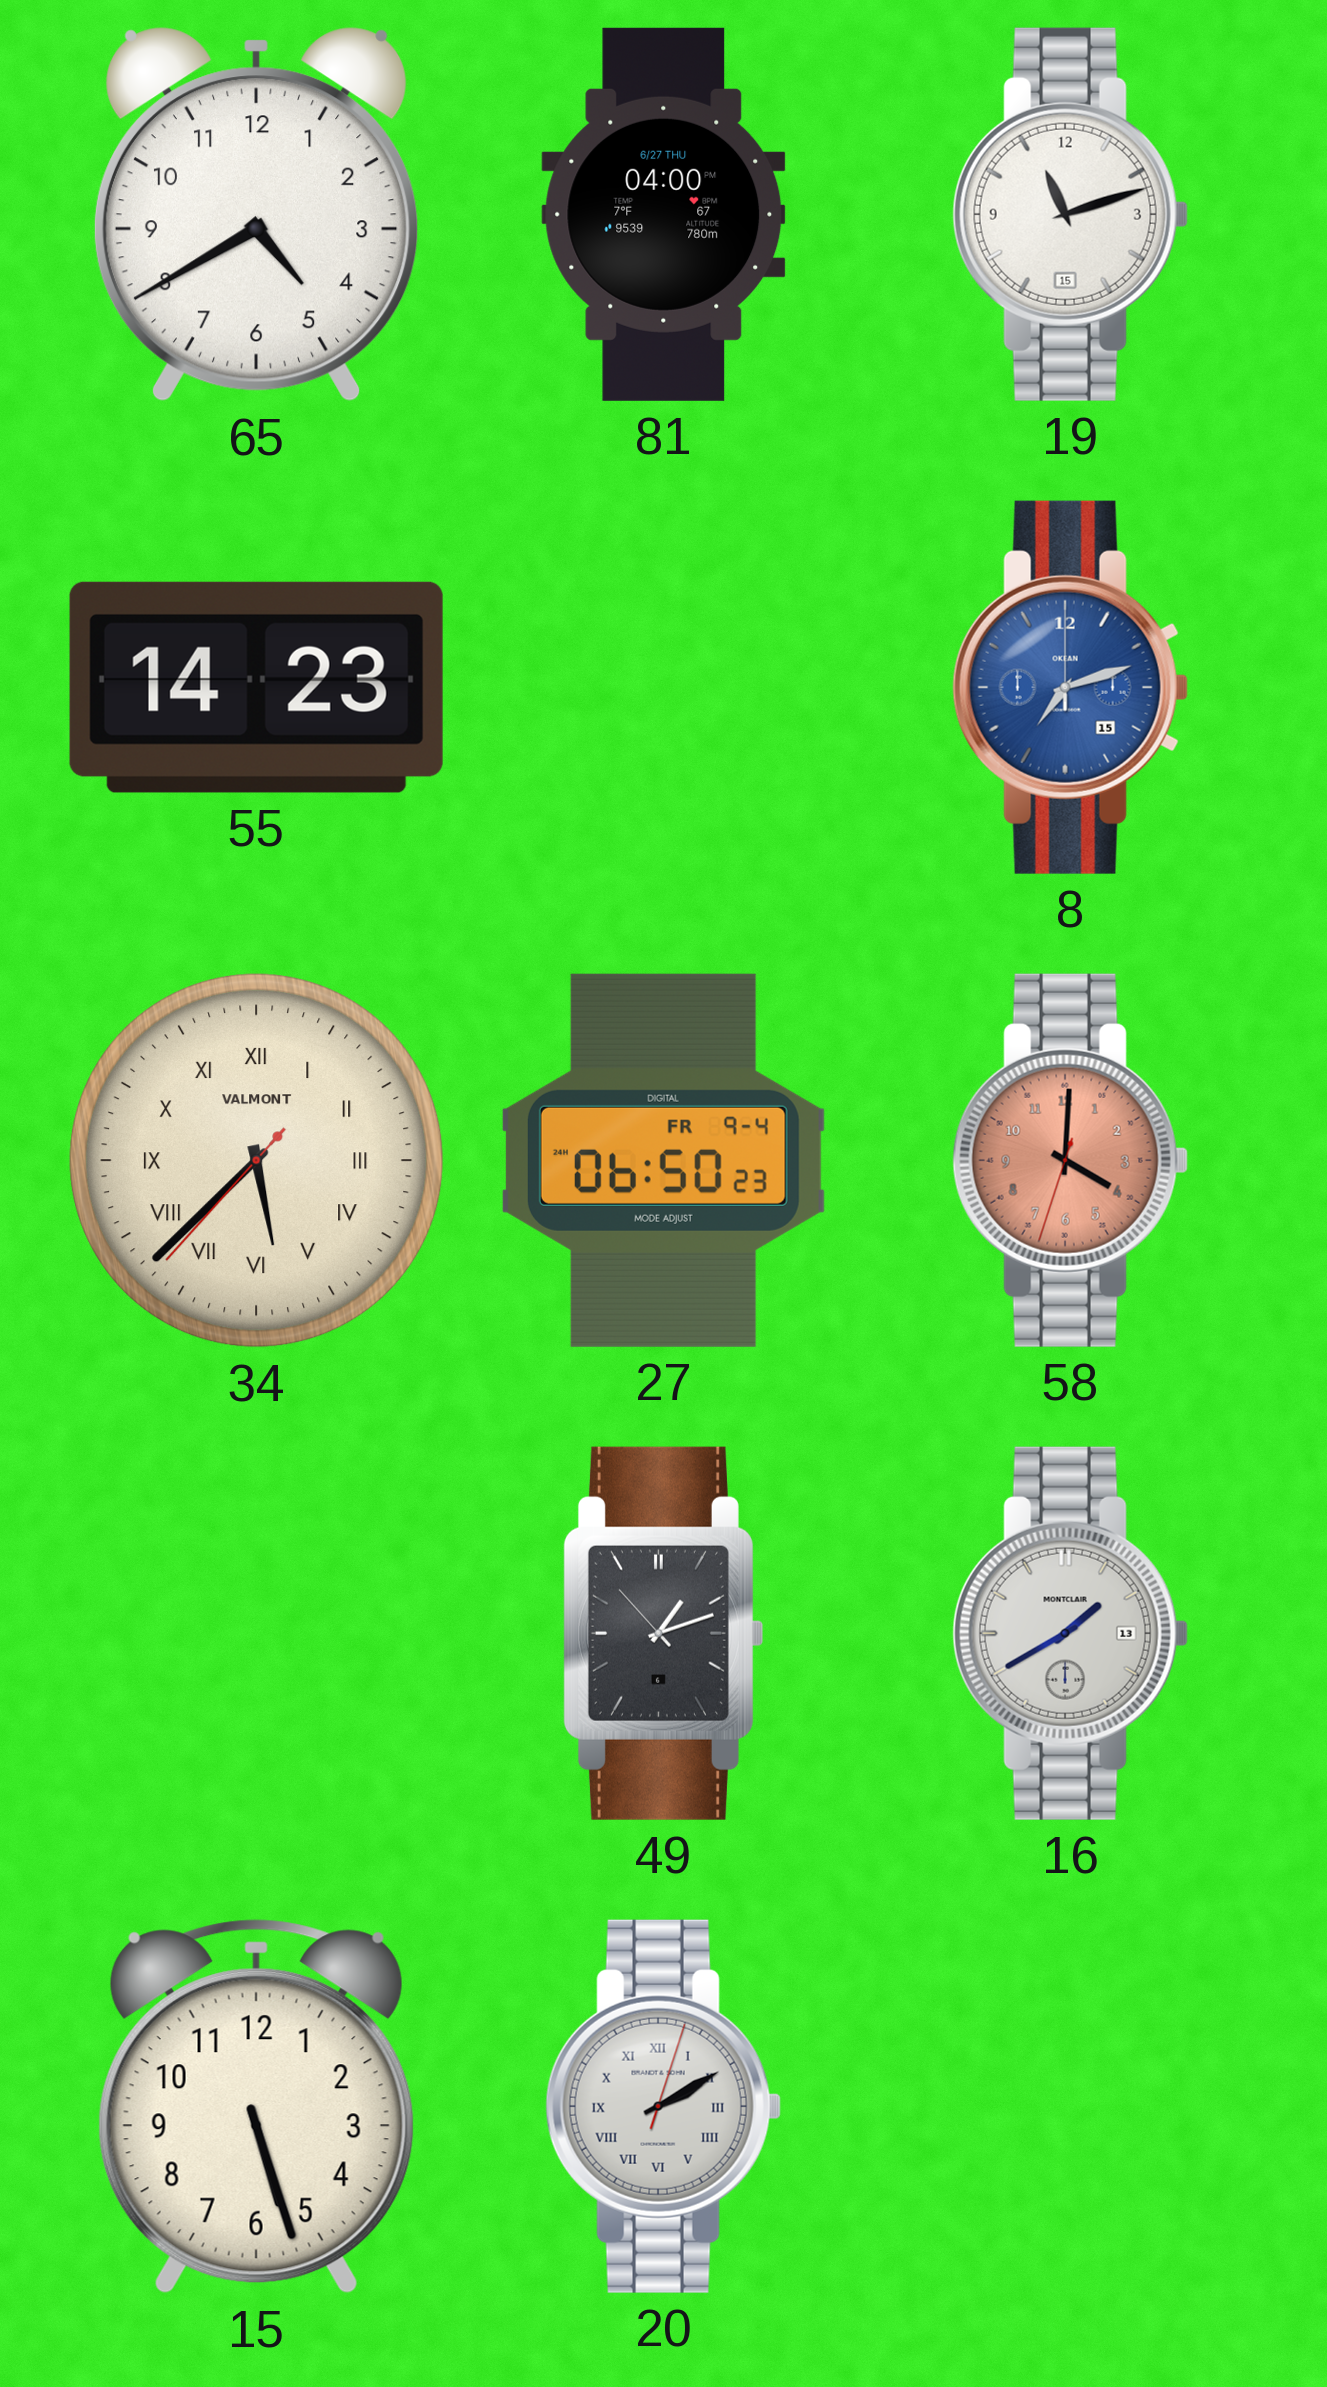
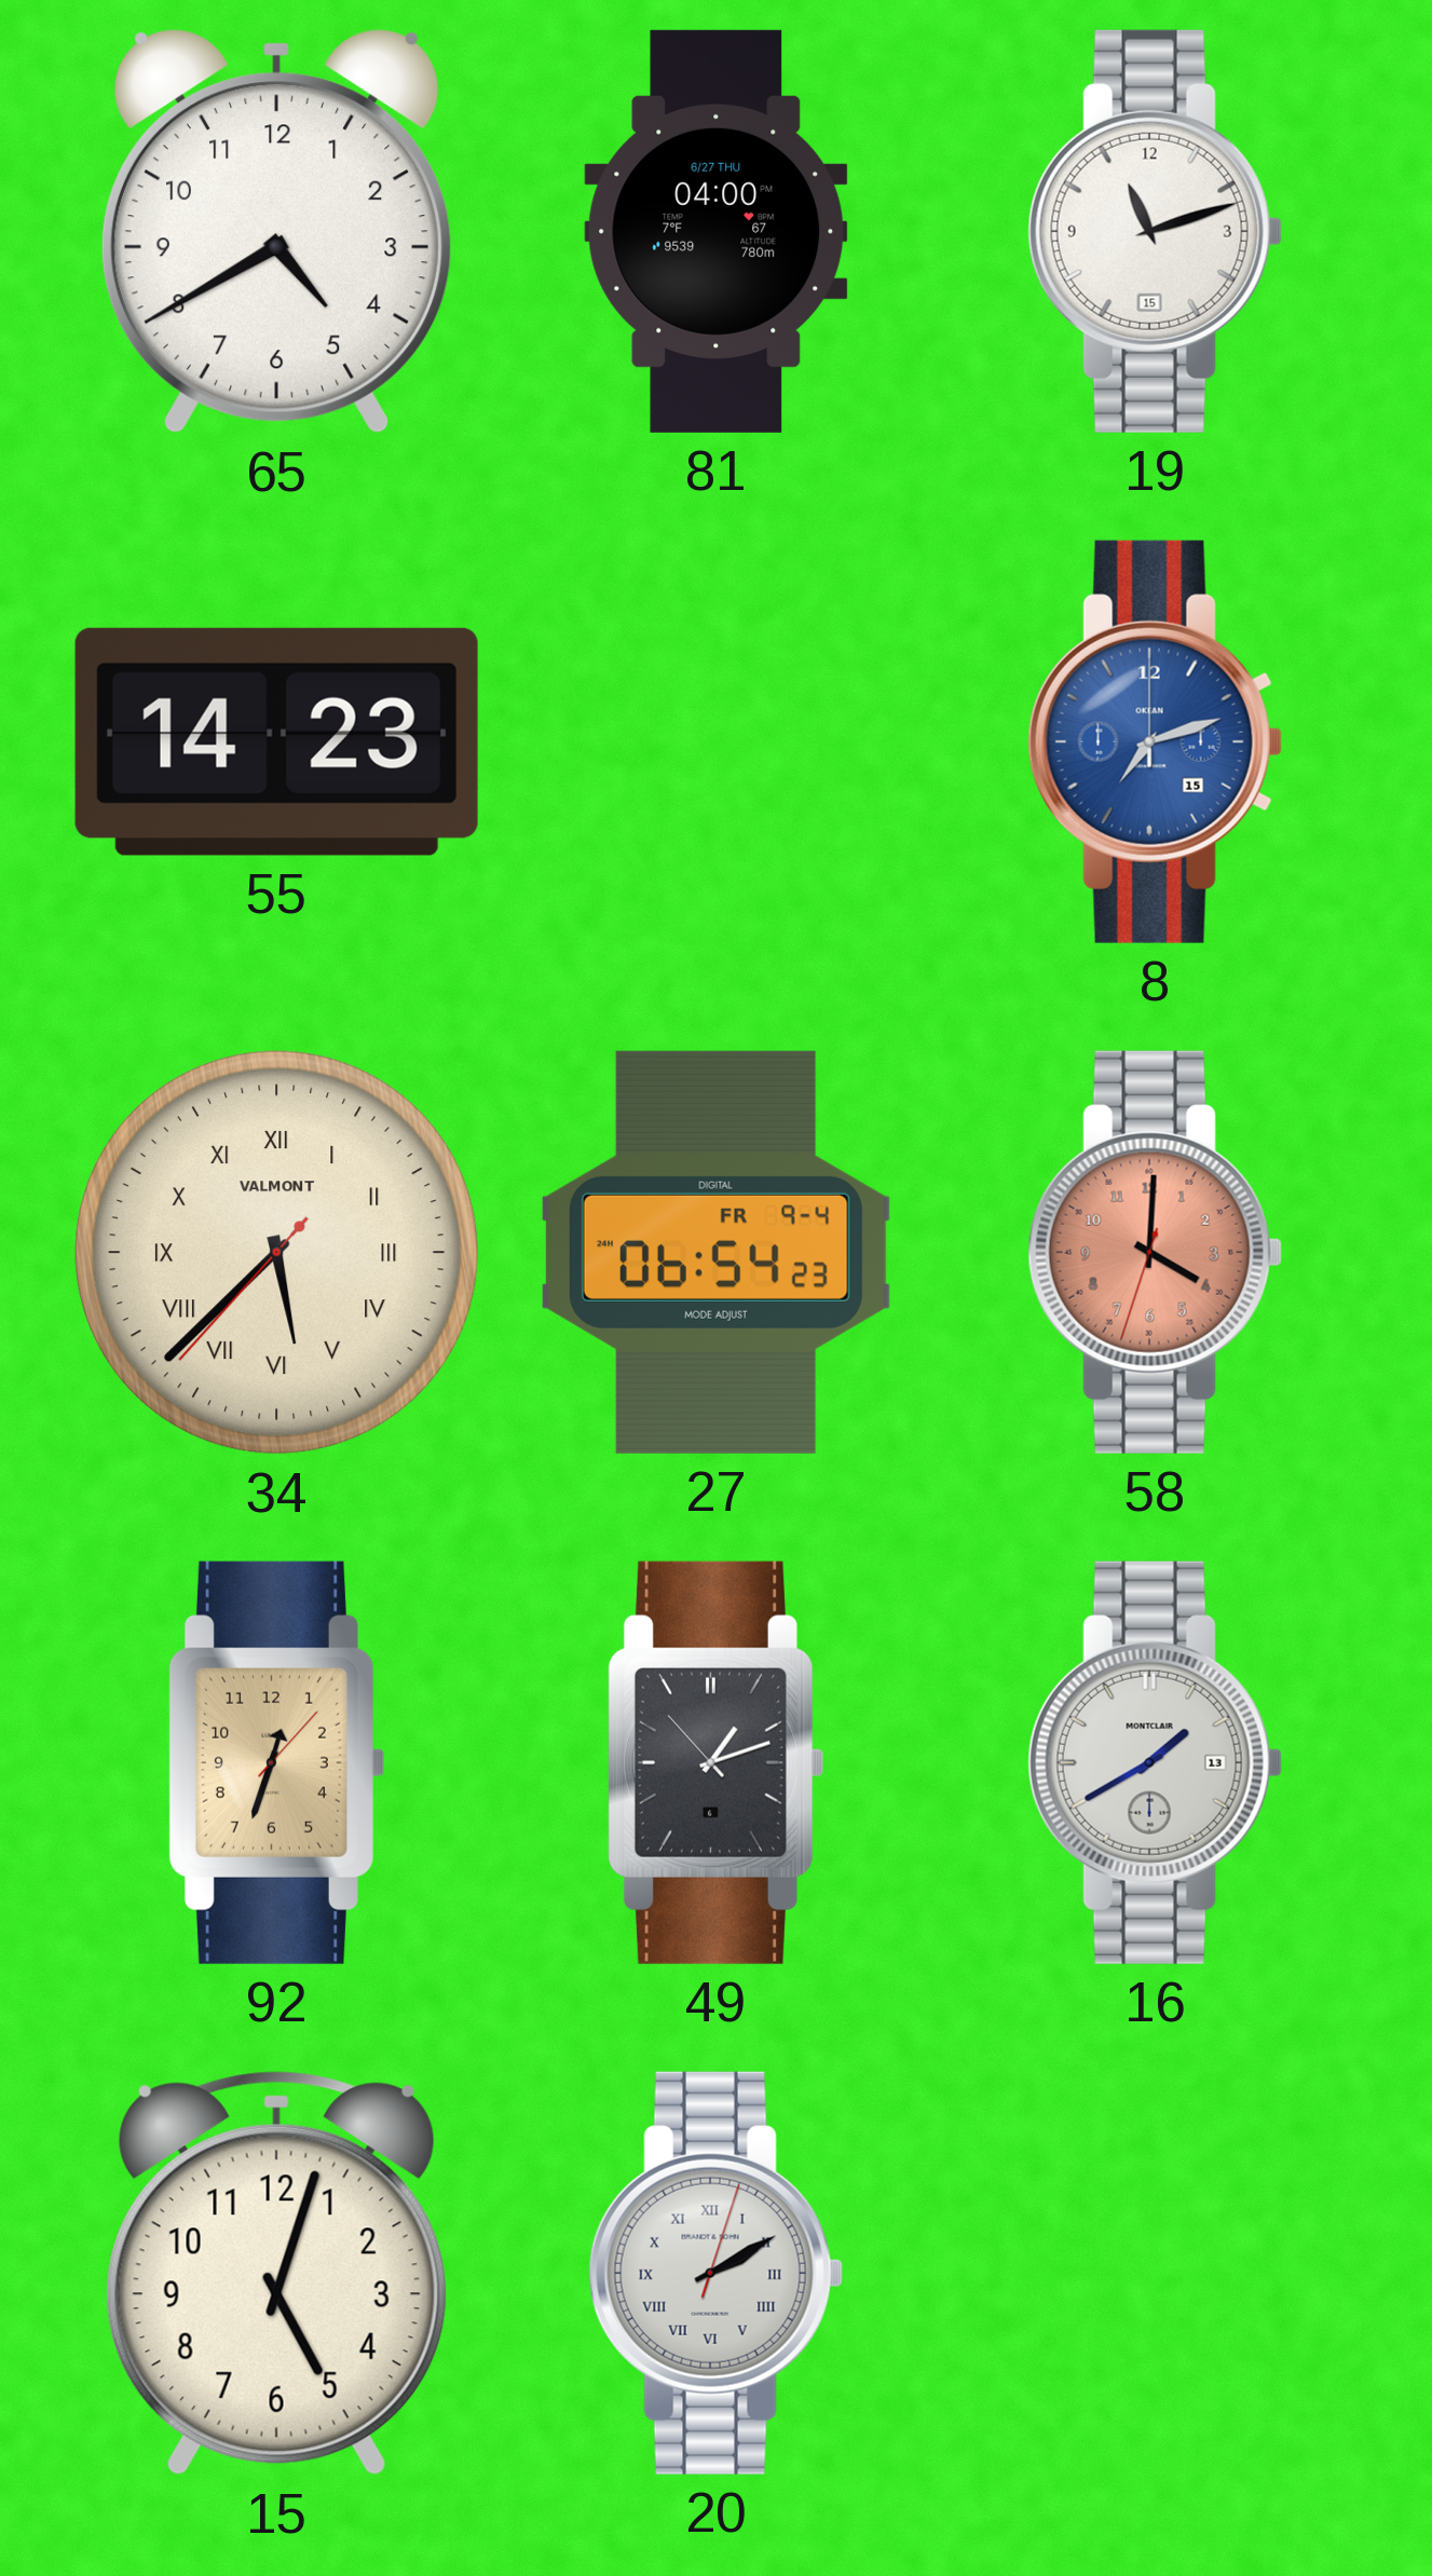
27: 06:50 -> 06:54 (715, 1252)
92: none -> 12:33 (276, 1762)
15: 5:27 -> 5:03 (276, 2274)
